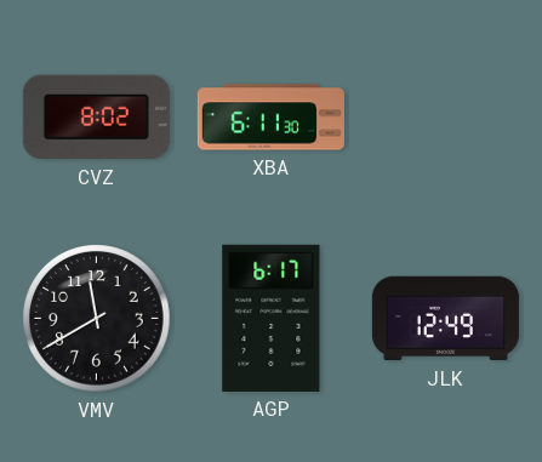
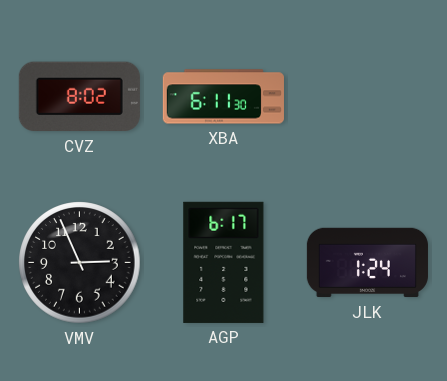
VMV: 11:40 -> 2:56 (80, 263)
JLK: 12:49 -> 1:24 (367, 263)
